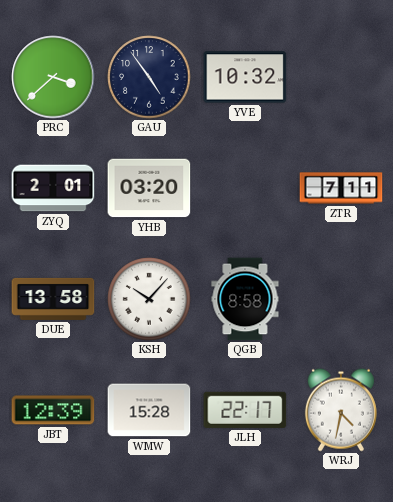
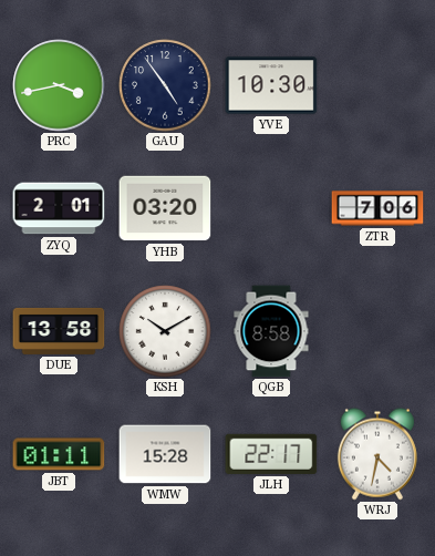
PRC: 3:38 -> 3:43 (59, 85)
YVE: 10:32 -> 10:30 (271, 85)
ZTR: 7:11 -> 7:06 (377, 208)
KSH: 10:07 -> 10:10 (165, 331)
JBT: 12:39 -> 01:11 (59, 454)
